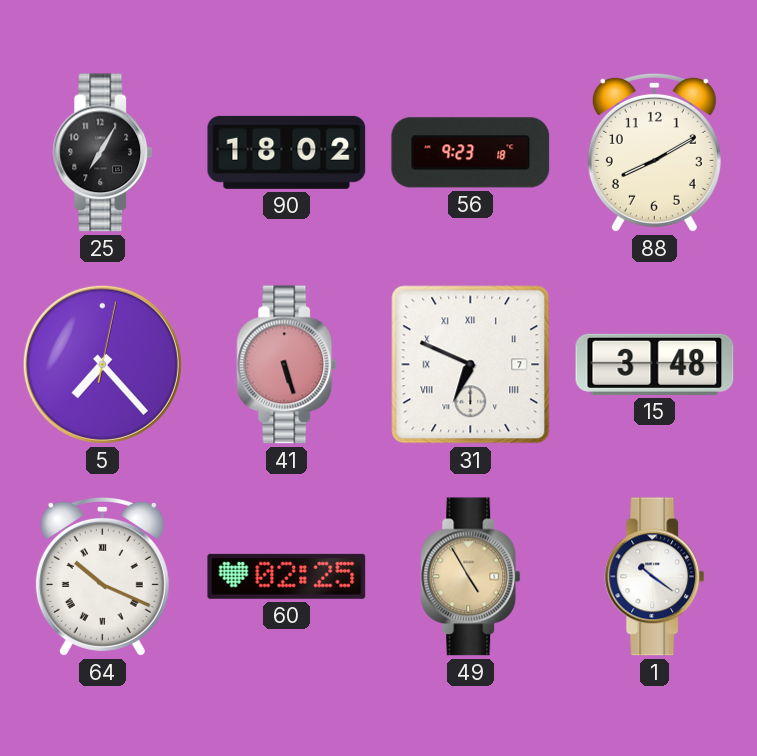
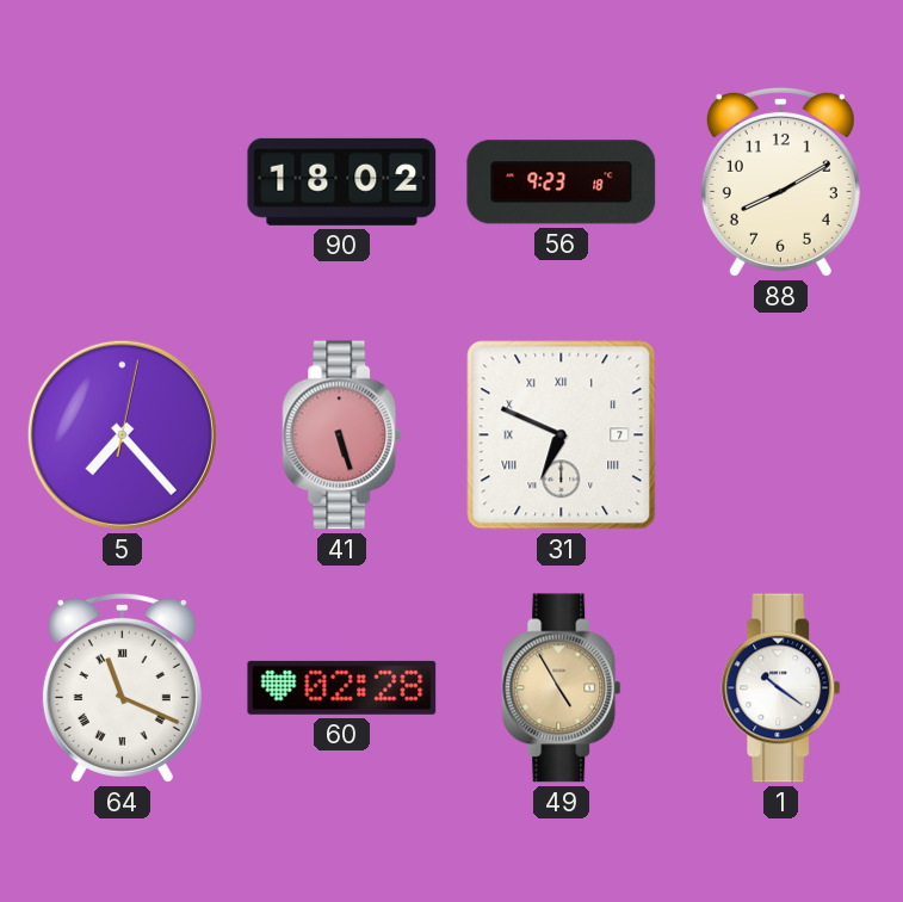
25: 7:05 -> none (103, 153)
15: 3:48 -> none (655, 364)
64: 10:19 -> 11:19 (122, 687)
60: 02:25 -> 02:28 (342, 687)
